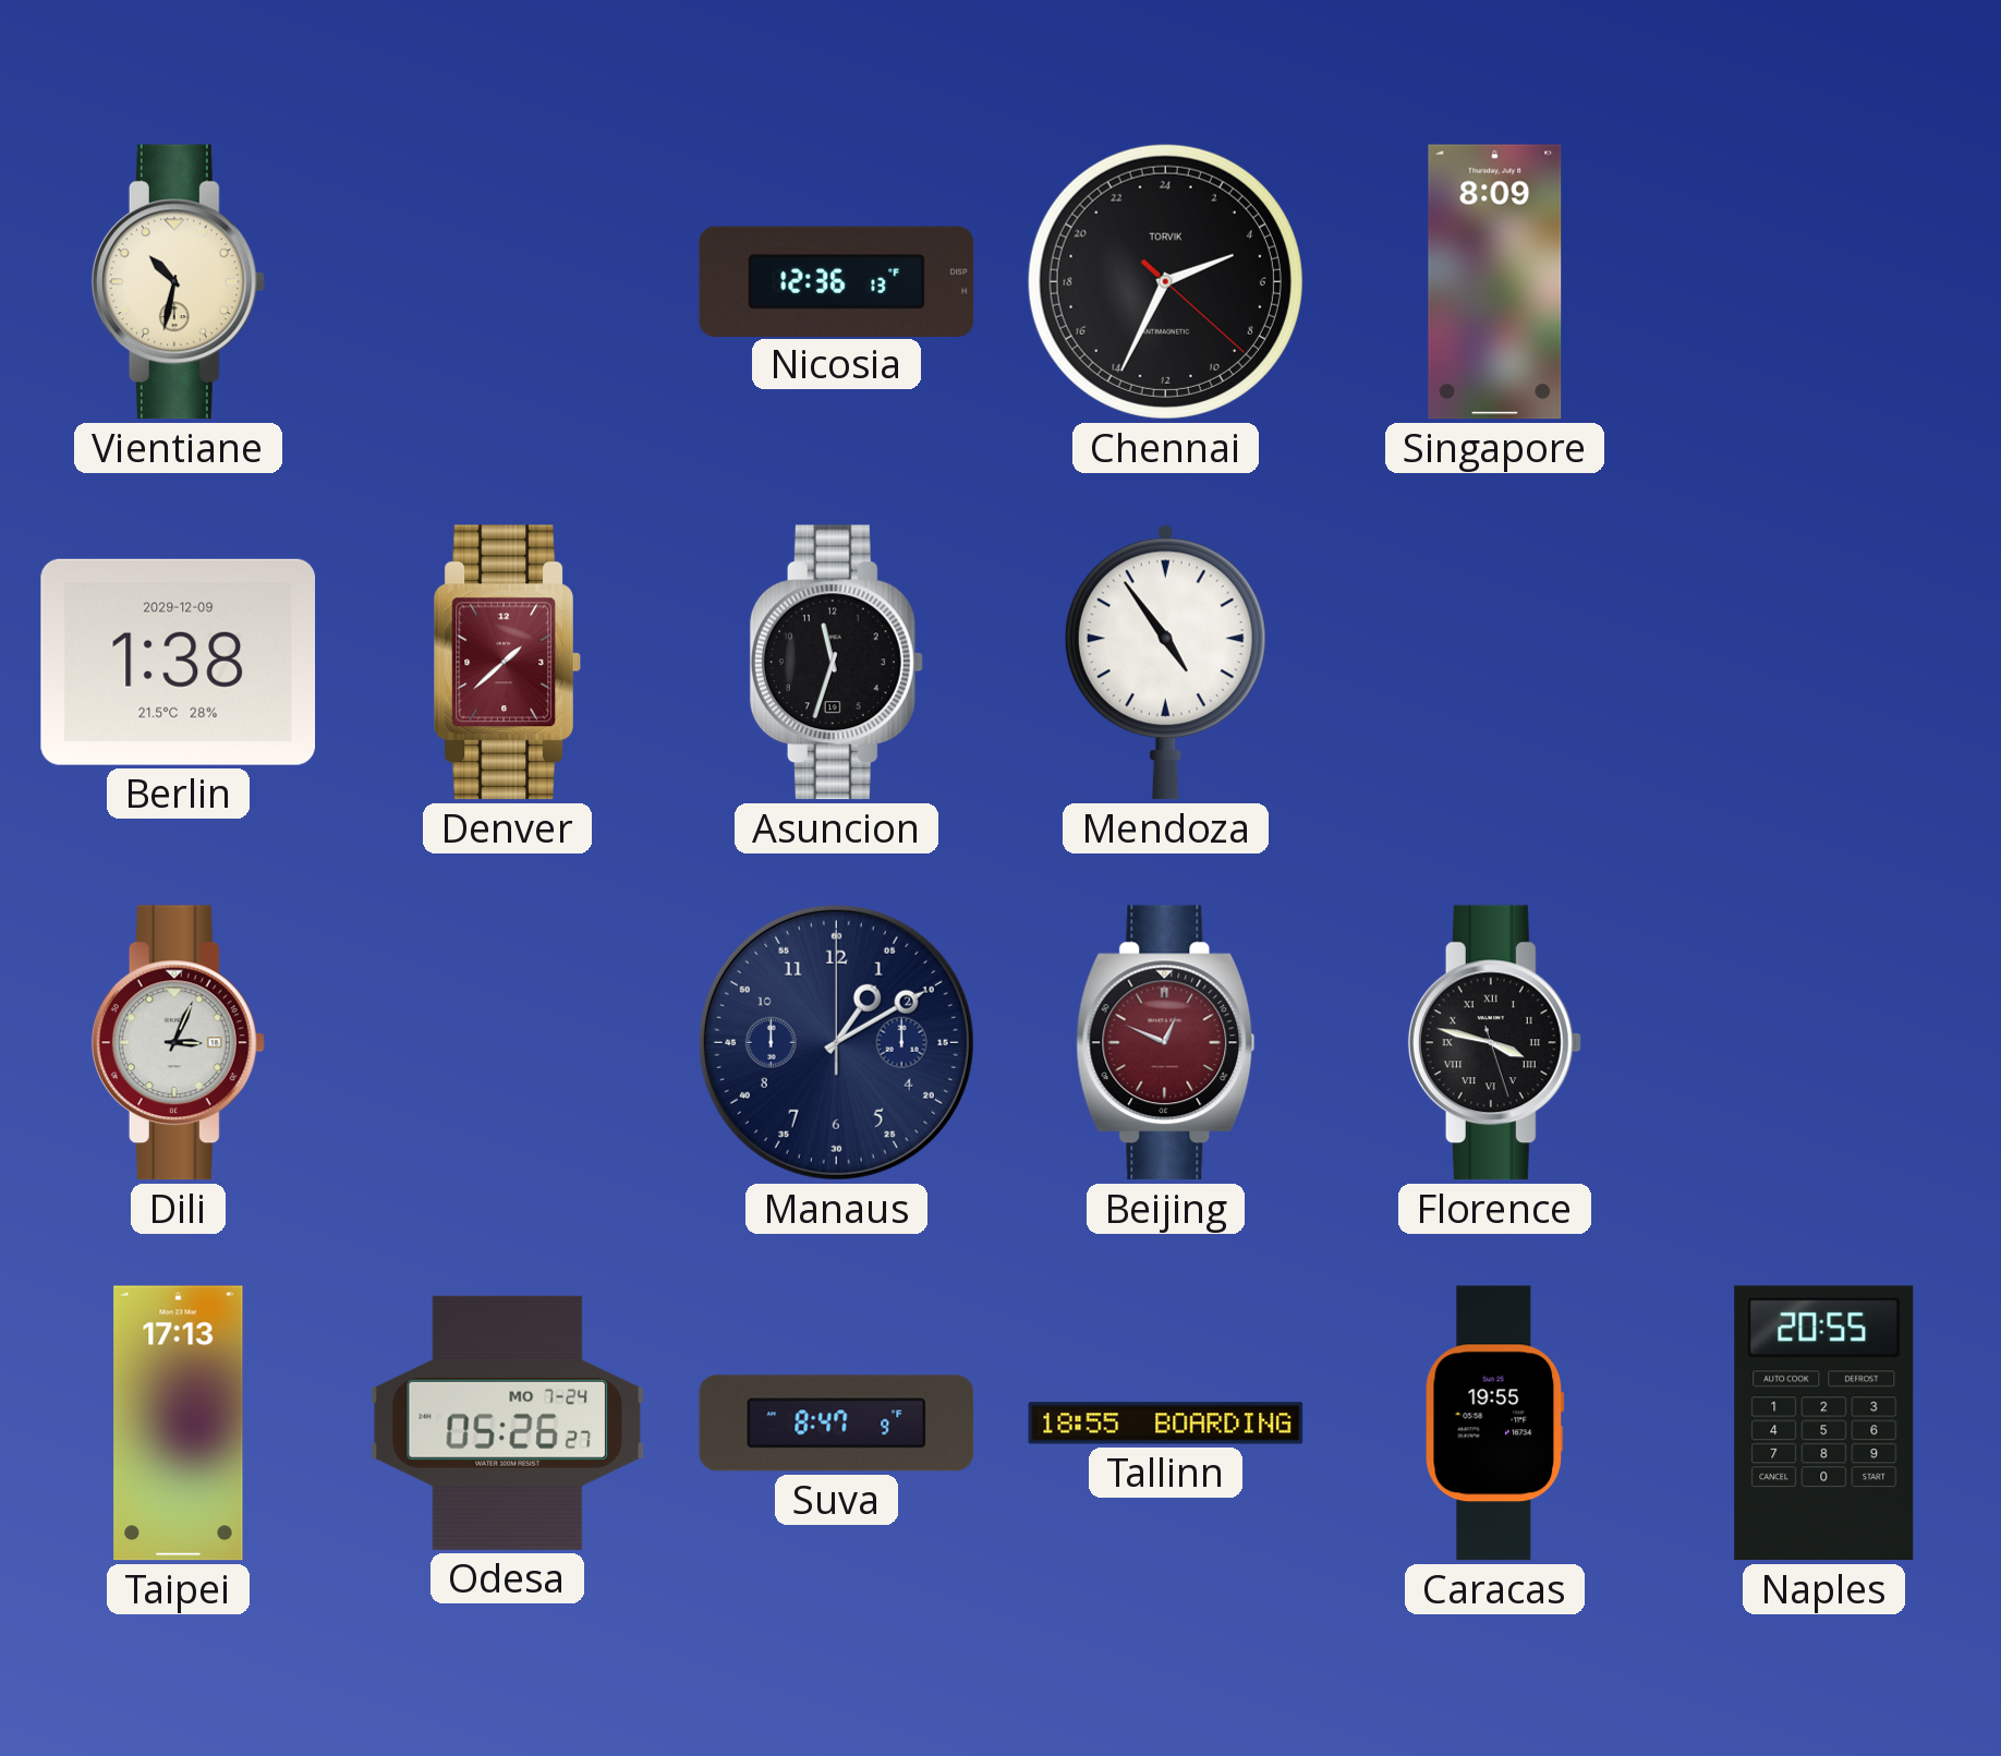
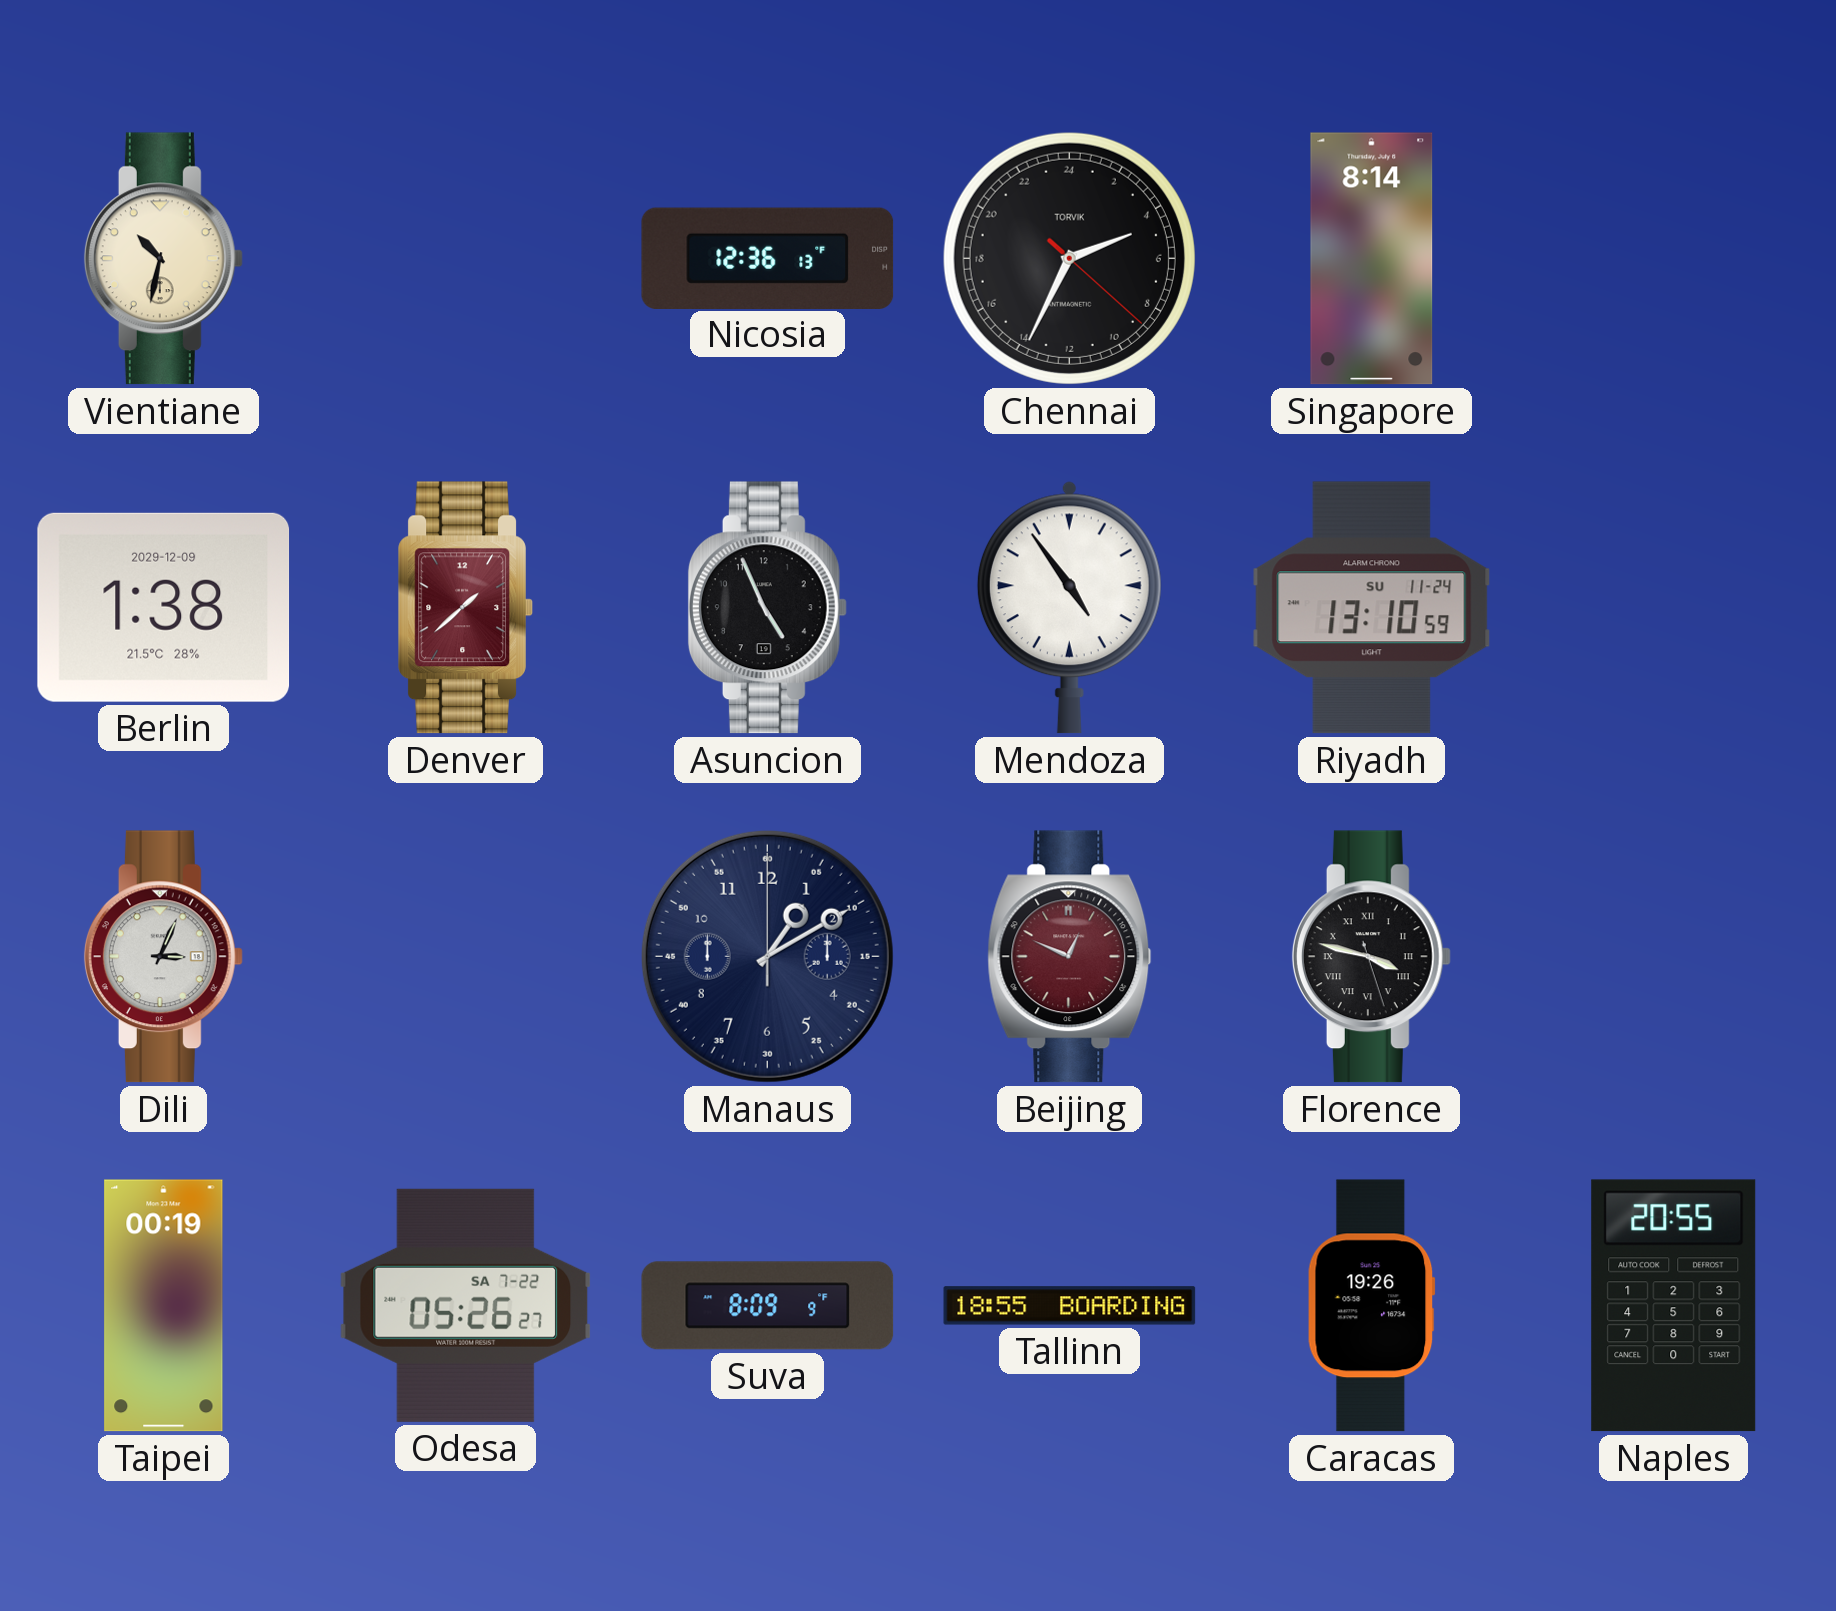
Singapore: 8:09 -> 8:14 (1372, 259)
Asuncion: 11:33 -> 4:56 (767, 608)
Riyadh: none -> 13:10 (1372, 608)
Taipei: 17:13 -> 00:19 (164, 1306)
Odesa date: MO 7-24 -> SA 7-22 (466, 1305)
Suva: 8:47 -> 8:09 (768, 1306)
Caracas: 19:55 -> 19:26 (1371, 1306)
